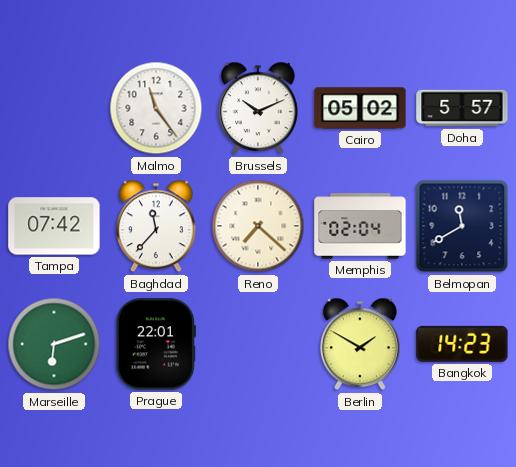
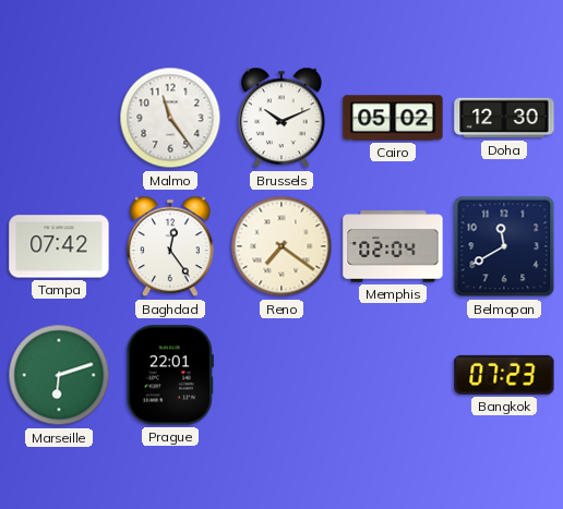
Doha: 5:57 -> 12:30 (504, 118)
Baghdad: 11:37 -> 12:24 (171, 246)
Reno: 7:22 -> 7:21 (281, 246)
Berlin: 1:50 -> none (361, 344)
Bangkok: 14:23 -> 07:23 (504, 375)
